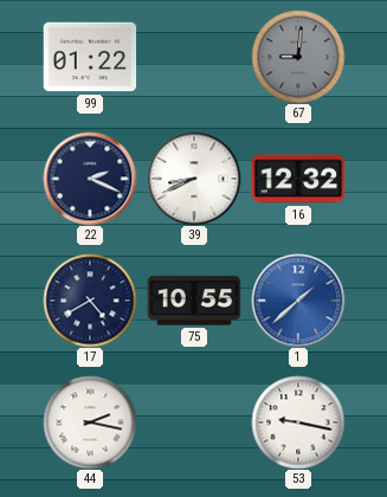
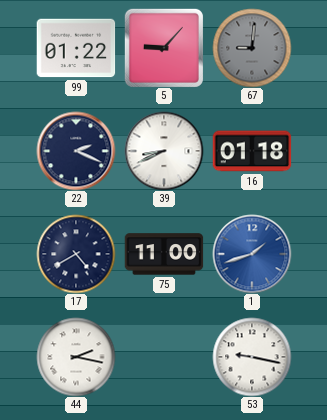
5: none -> 9:07 (164, 48)
16: 12:32 -> 01:18 (252, 151)
75: 10:55 -> 11:00 (164, 254)
1: 1:38 -> 1:42 (252, 254)
